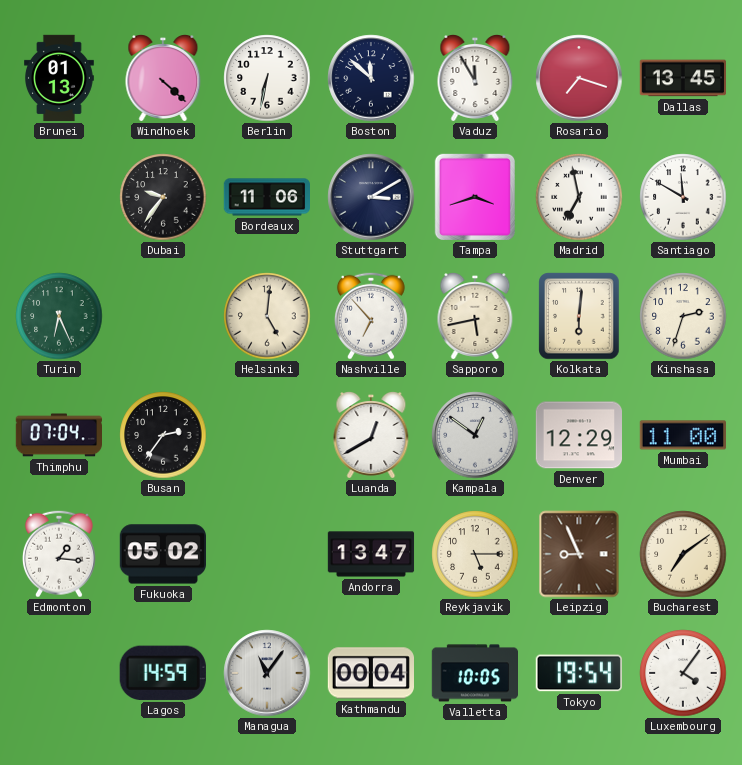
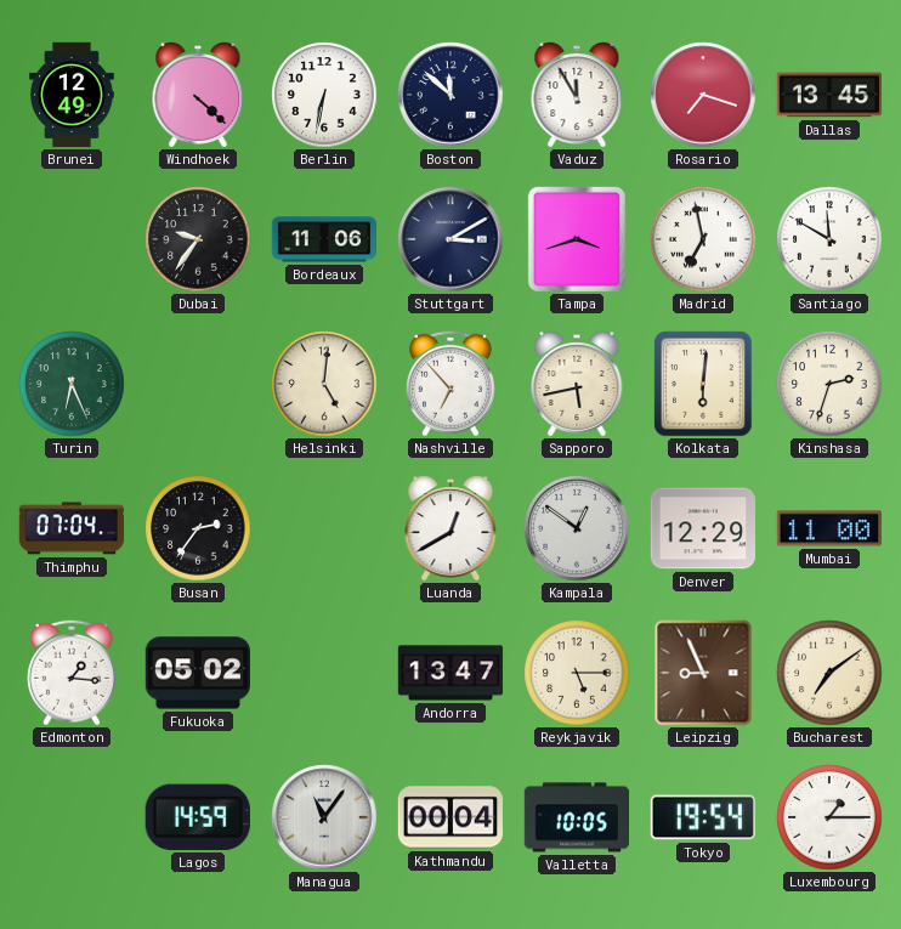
Brunei: 01:13 -> 12:49 (73, 95)
Luxembourg: 4:06 -> 1:15 (829, 817)
